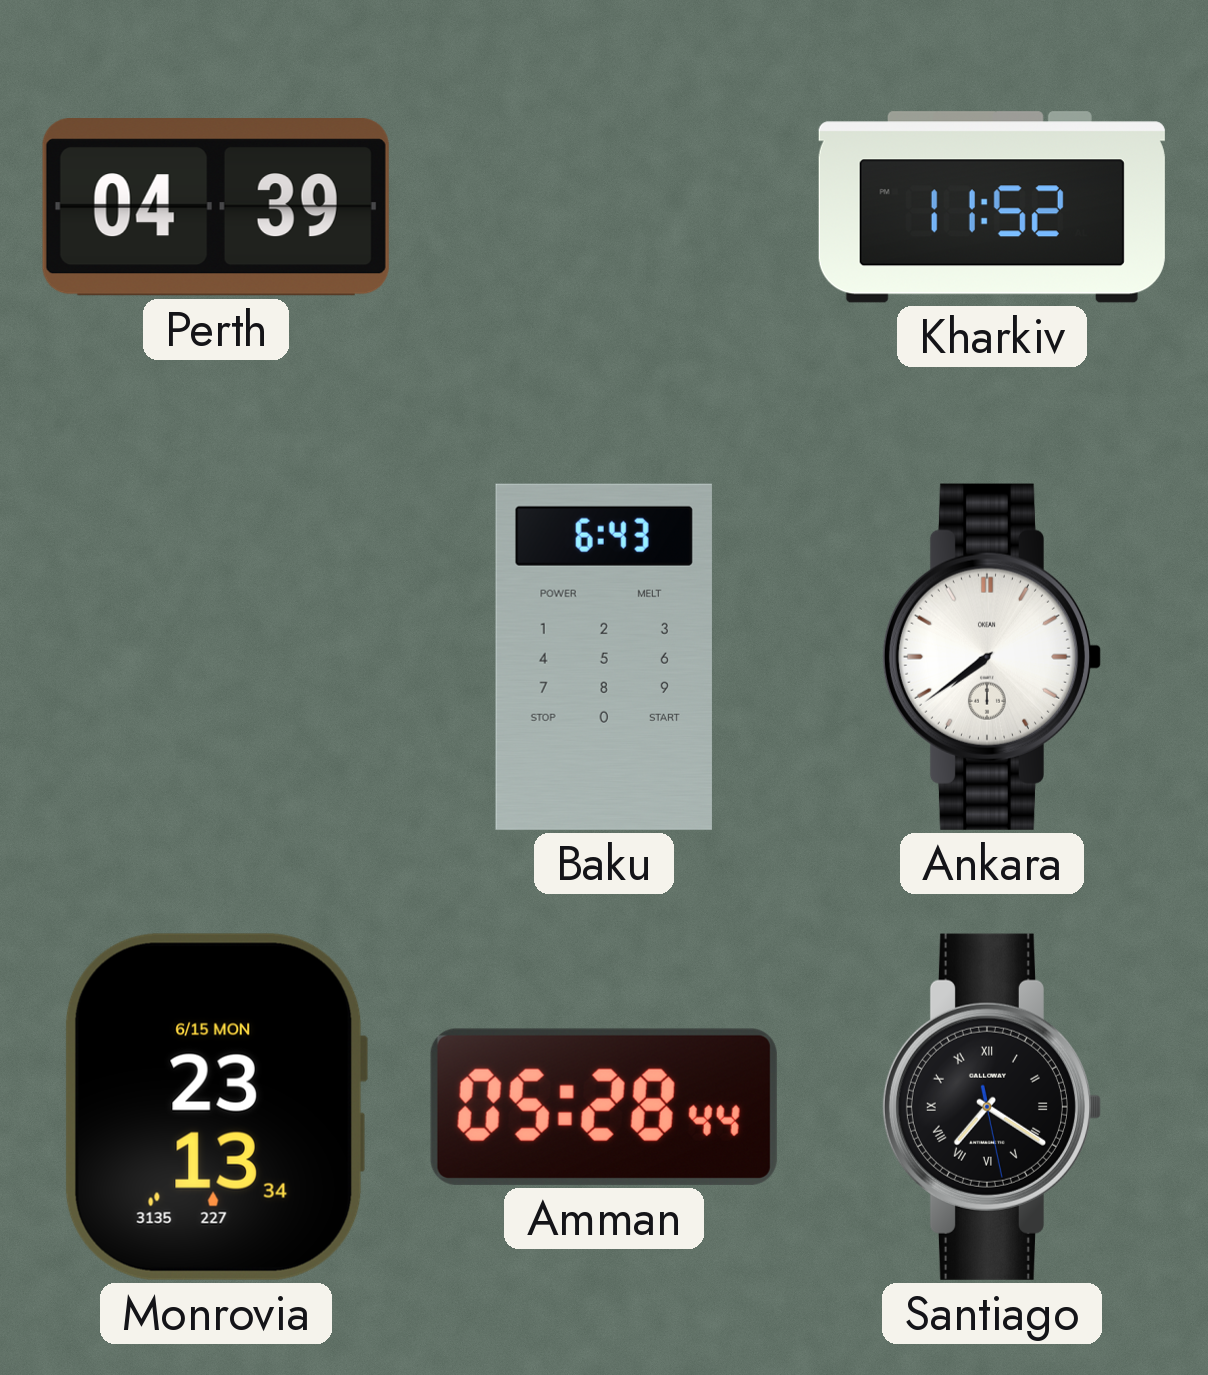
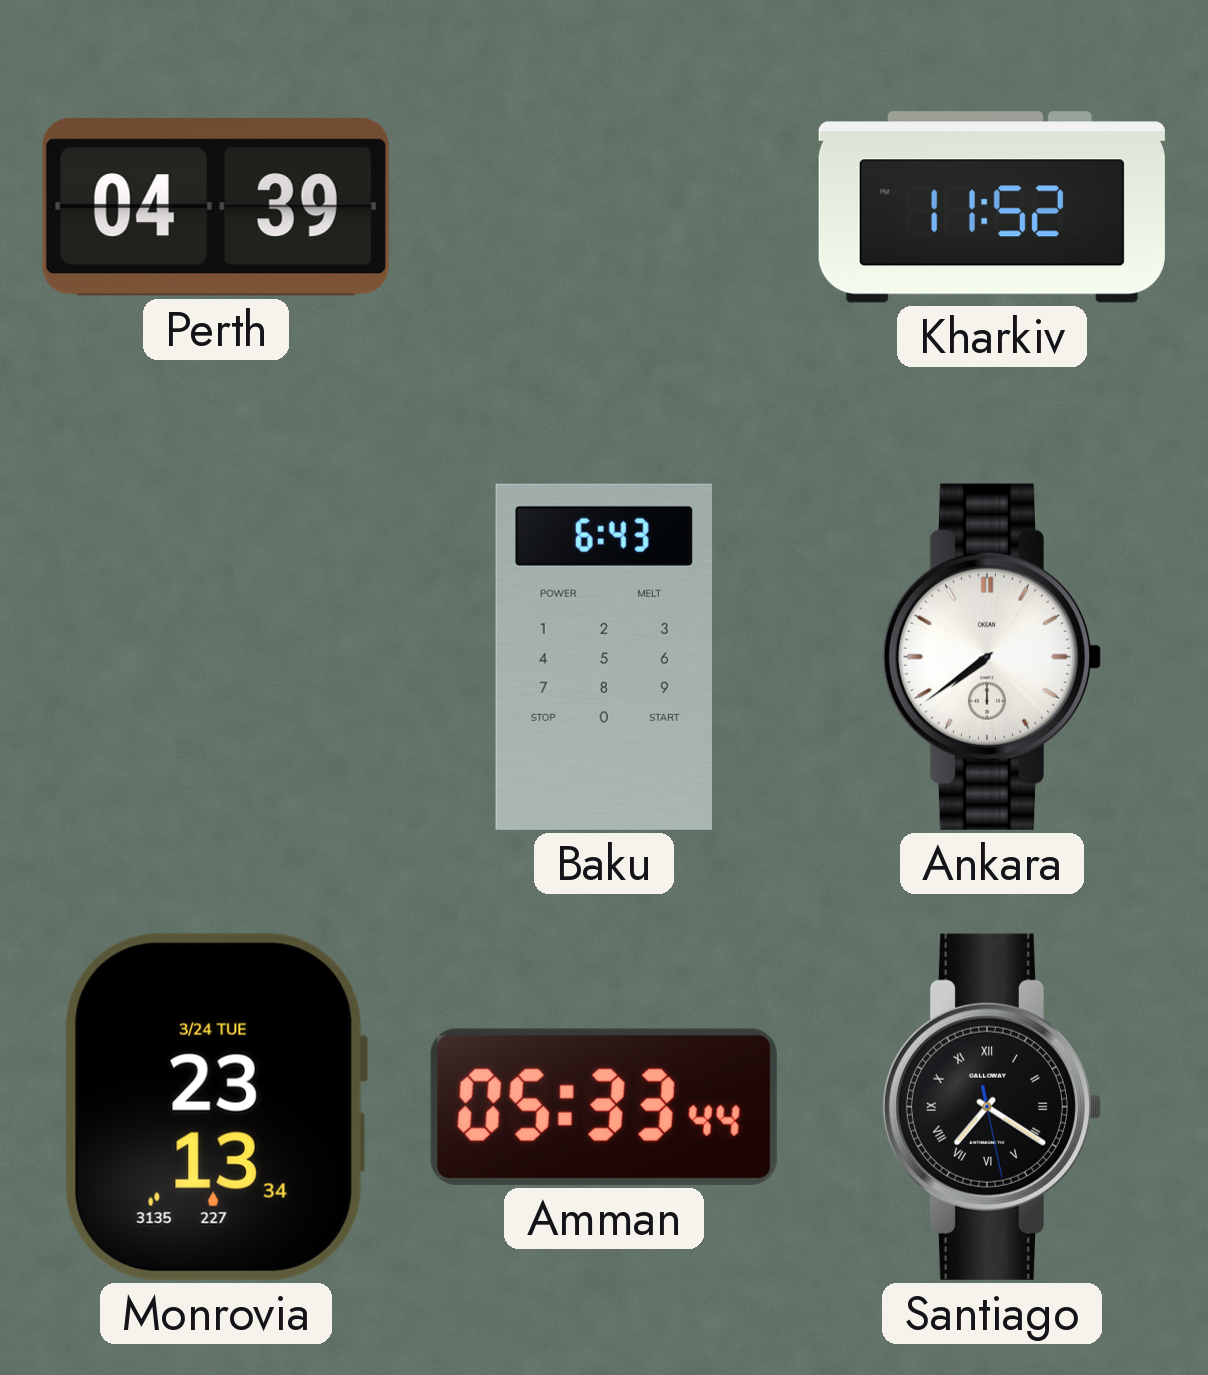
Monrovia date: 6/15 MON -> 3/24 TUE (215, 1107)
Amman: 05:28 -> 05:33 (604, 1107)
